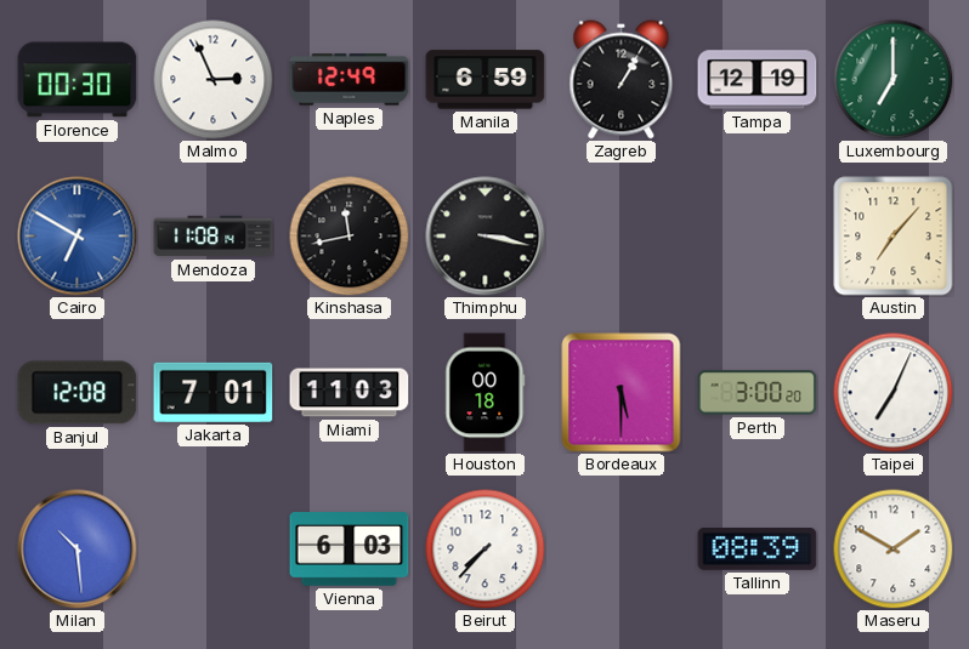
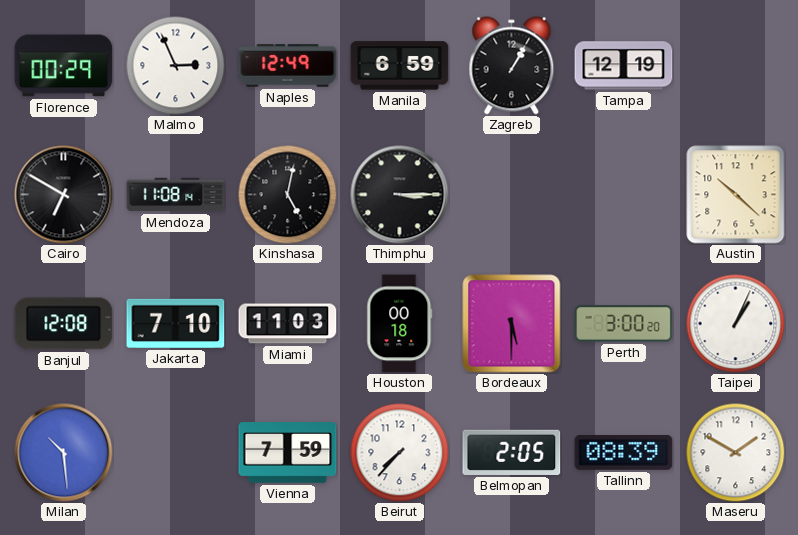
Florence: 00:30 -> 00:29 (64, 66)
Luxembourg: 7:00 -> none (894, 80)
Cairo dial: blue -> black (64, 195)
Kinshasa: 11:43 -> 5:02 (288, 195)
Thimphu: 3:17 -> 3:15 (400, 195)
Austin: 7:07 -> 10:22 (736, 195)
Jakarta: 7:01 -> 7:10 (176, 323)
Taipei: 7:04 -> 1:04 (736, 324)
Vienna: 6:03 -> 7:59 (288, 453)
Belmopan: none -> 2:05 (512, 452)
